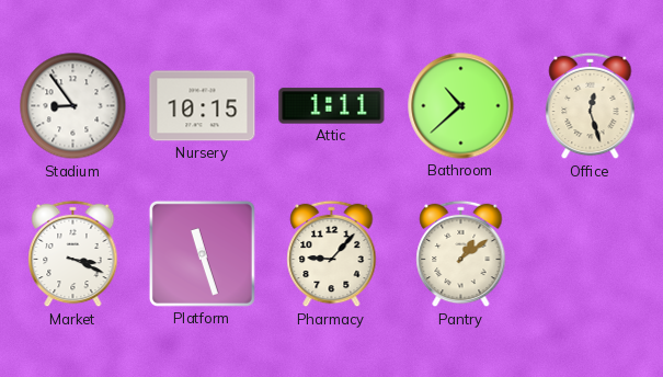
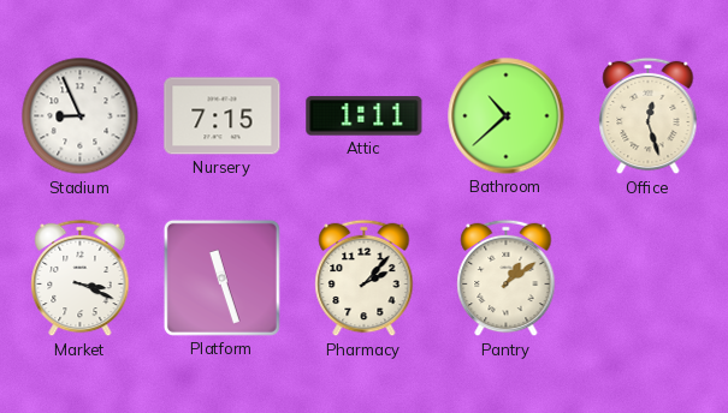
Stadium: 8:54 -> 8:56 (81, 116)
Nursery: 10:15 -> 7:15 (223, 116)
Pharmacy: 9:07 -> 2:07 (365, 279)
